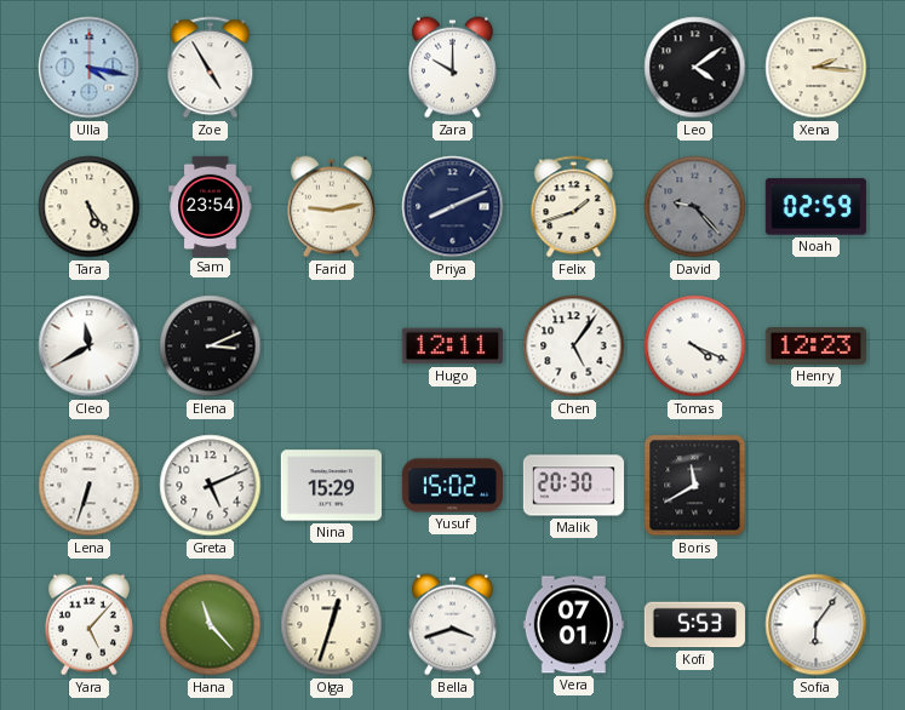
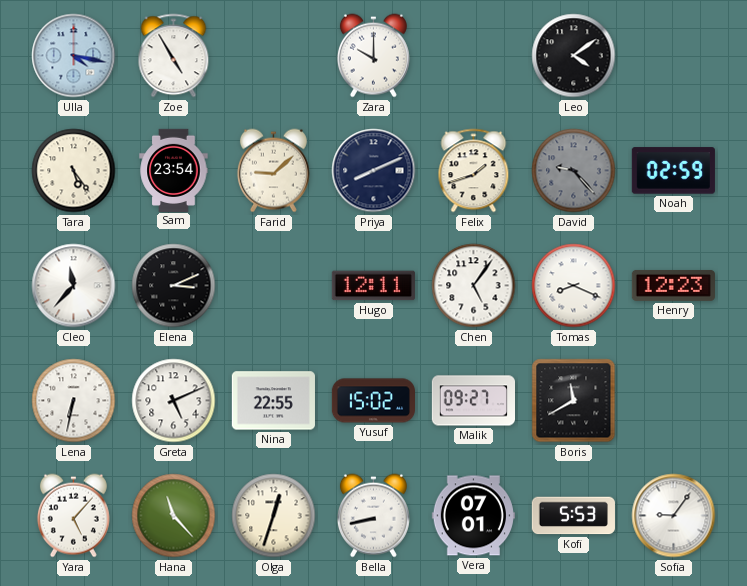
Xena: 2:16 -> none (817, 68)
Farid: 9:13 -> 9:08 (273, 171)
Cleo: 11:40 -> 11:37 (74, 286)
Tomas: 4:19 -> 8:19 (574, 286)
Lena: 6:33 -> 6:32 (74, 401)
Nina: 15:29 -> 22:55 (273, 401)
Malik: 20:30 -> 09:27 (473, 401)
Bella: 3:42 -> 8:43 (373, 516)
Sofia: 6:06 -> 9:06 (674, 516)
